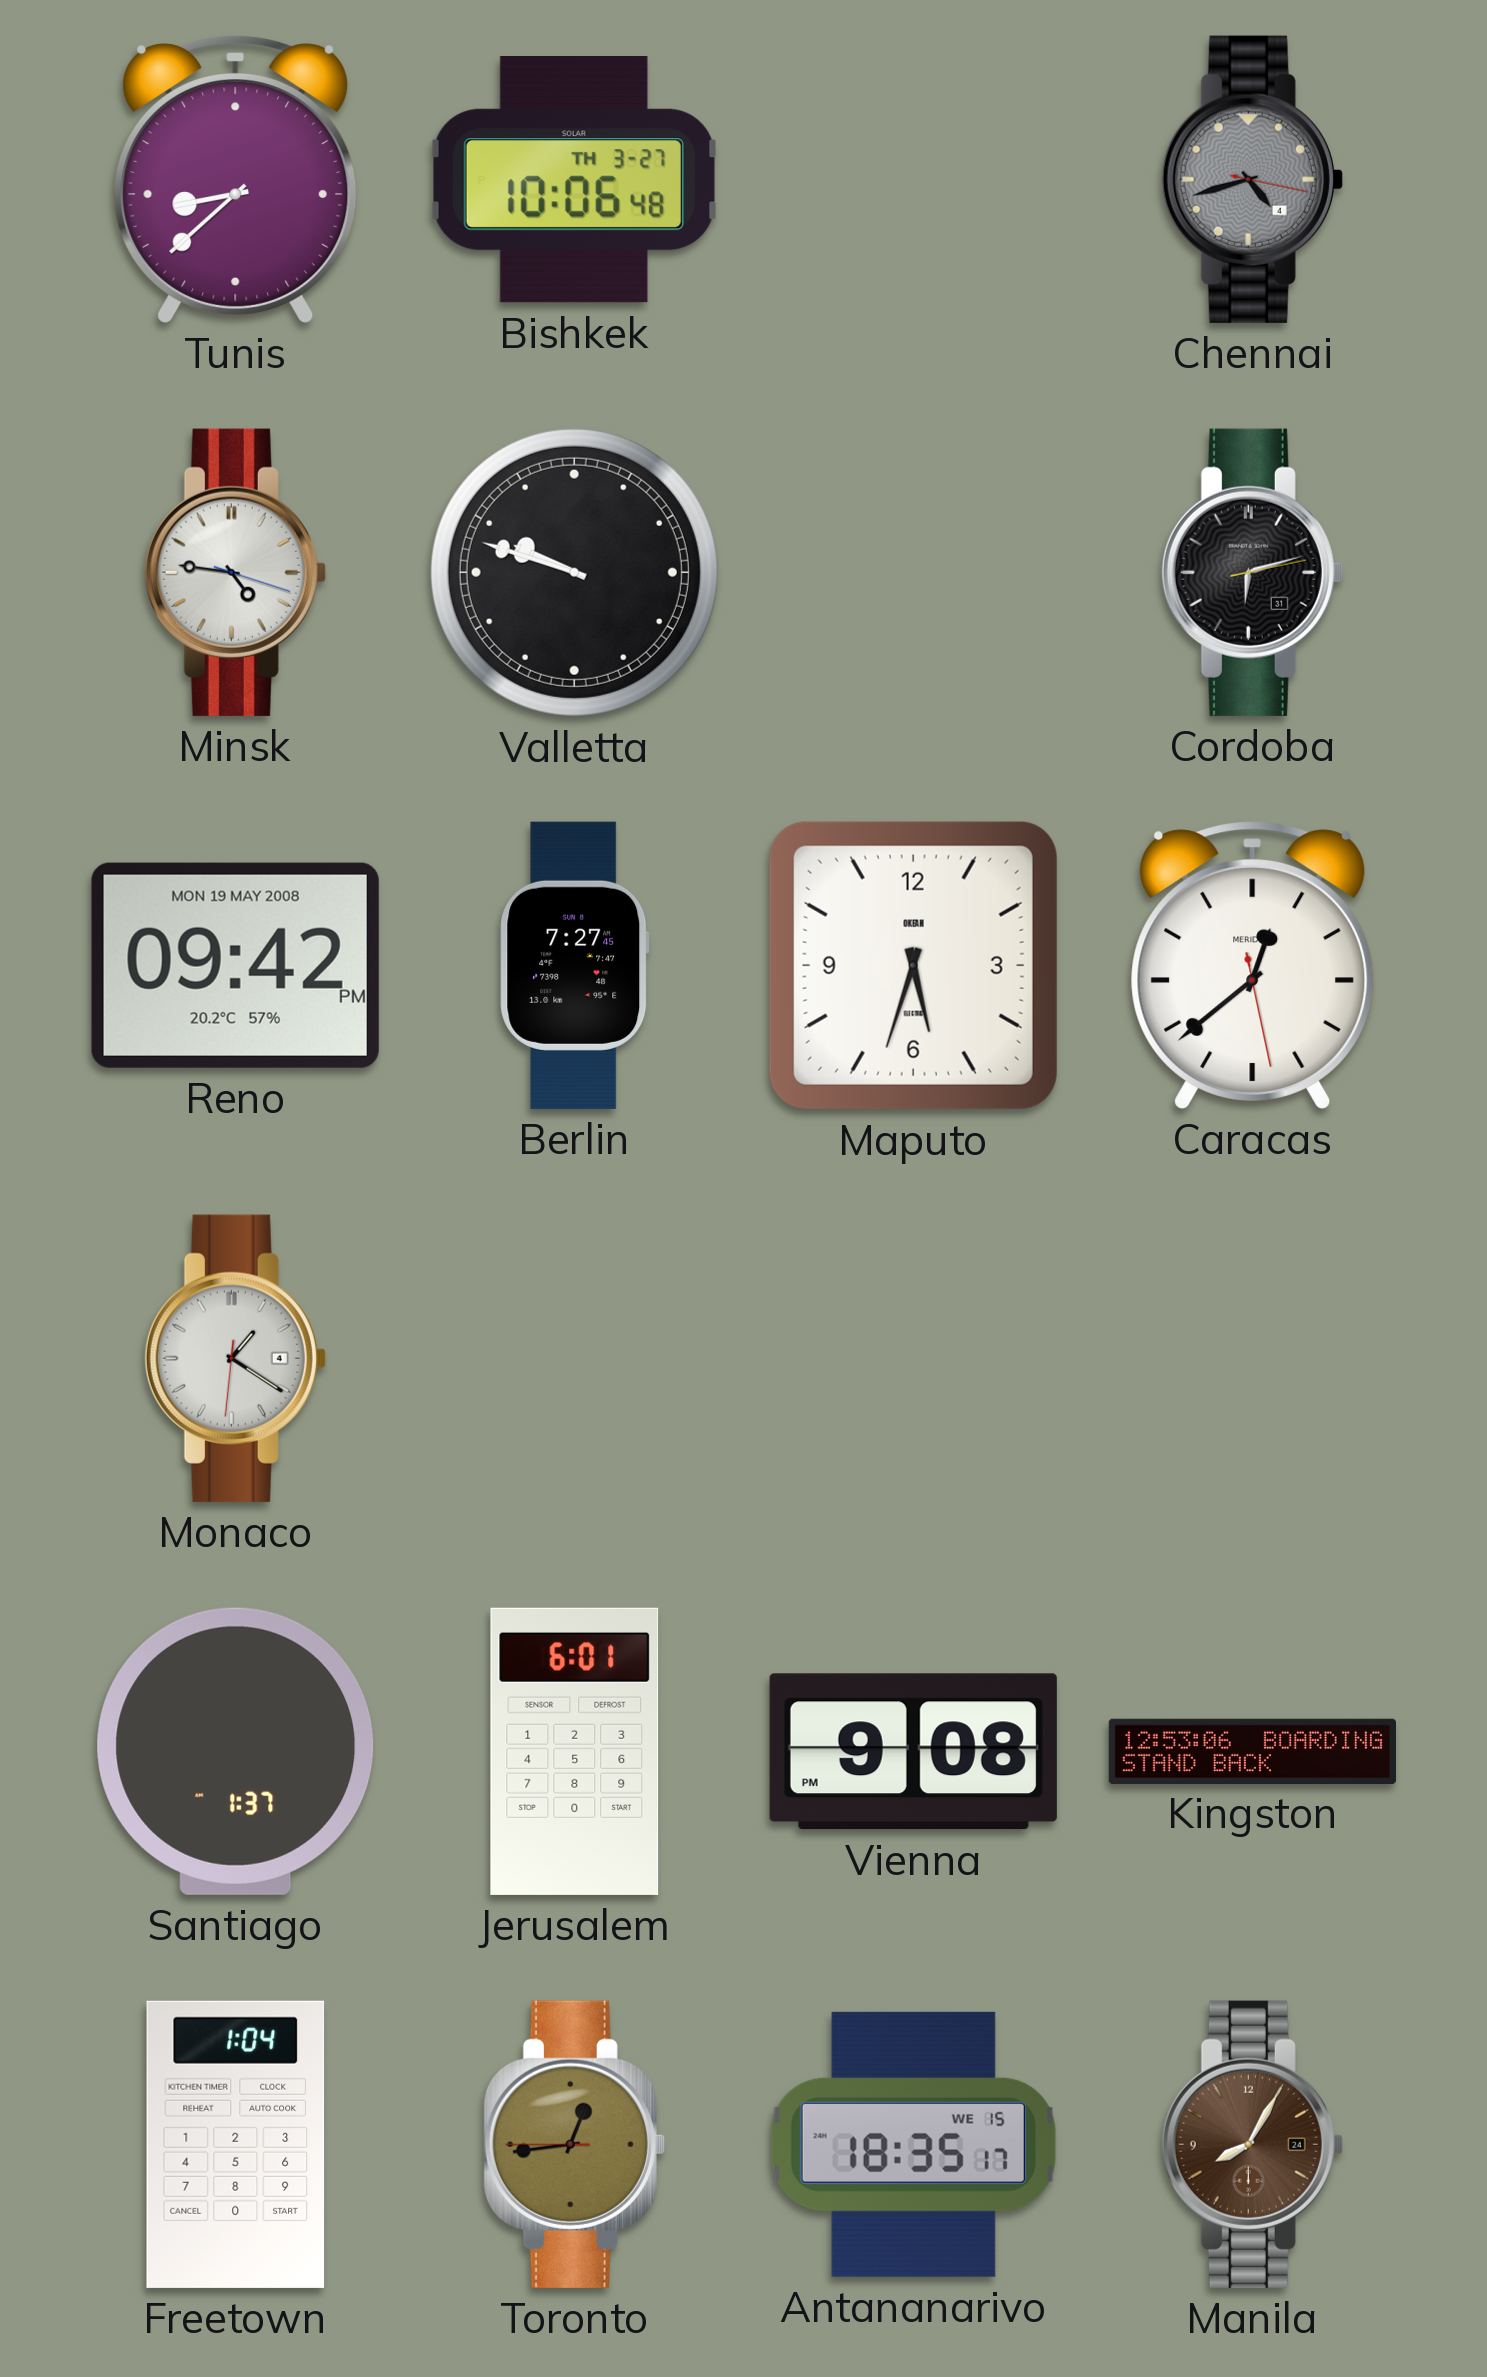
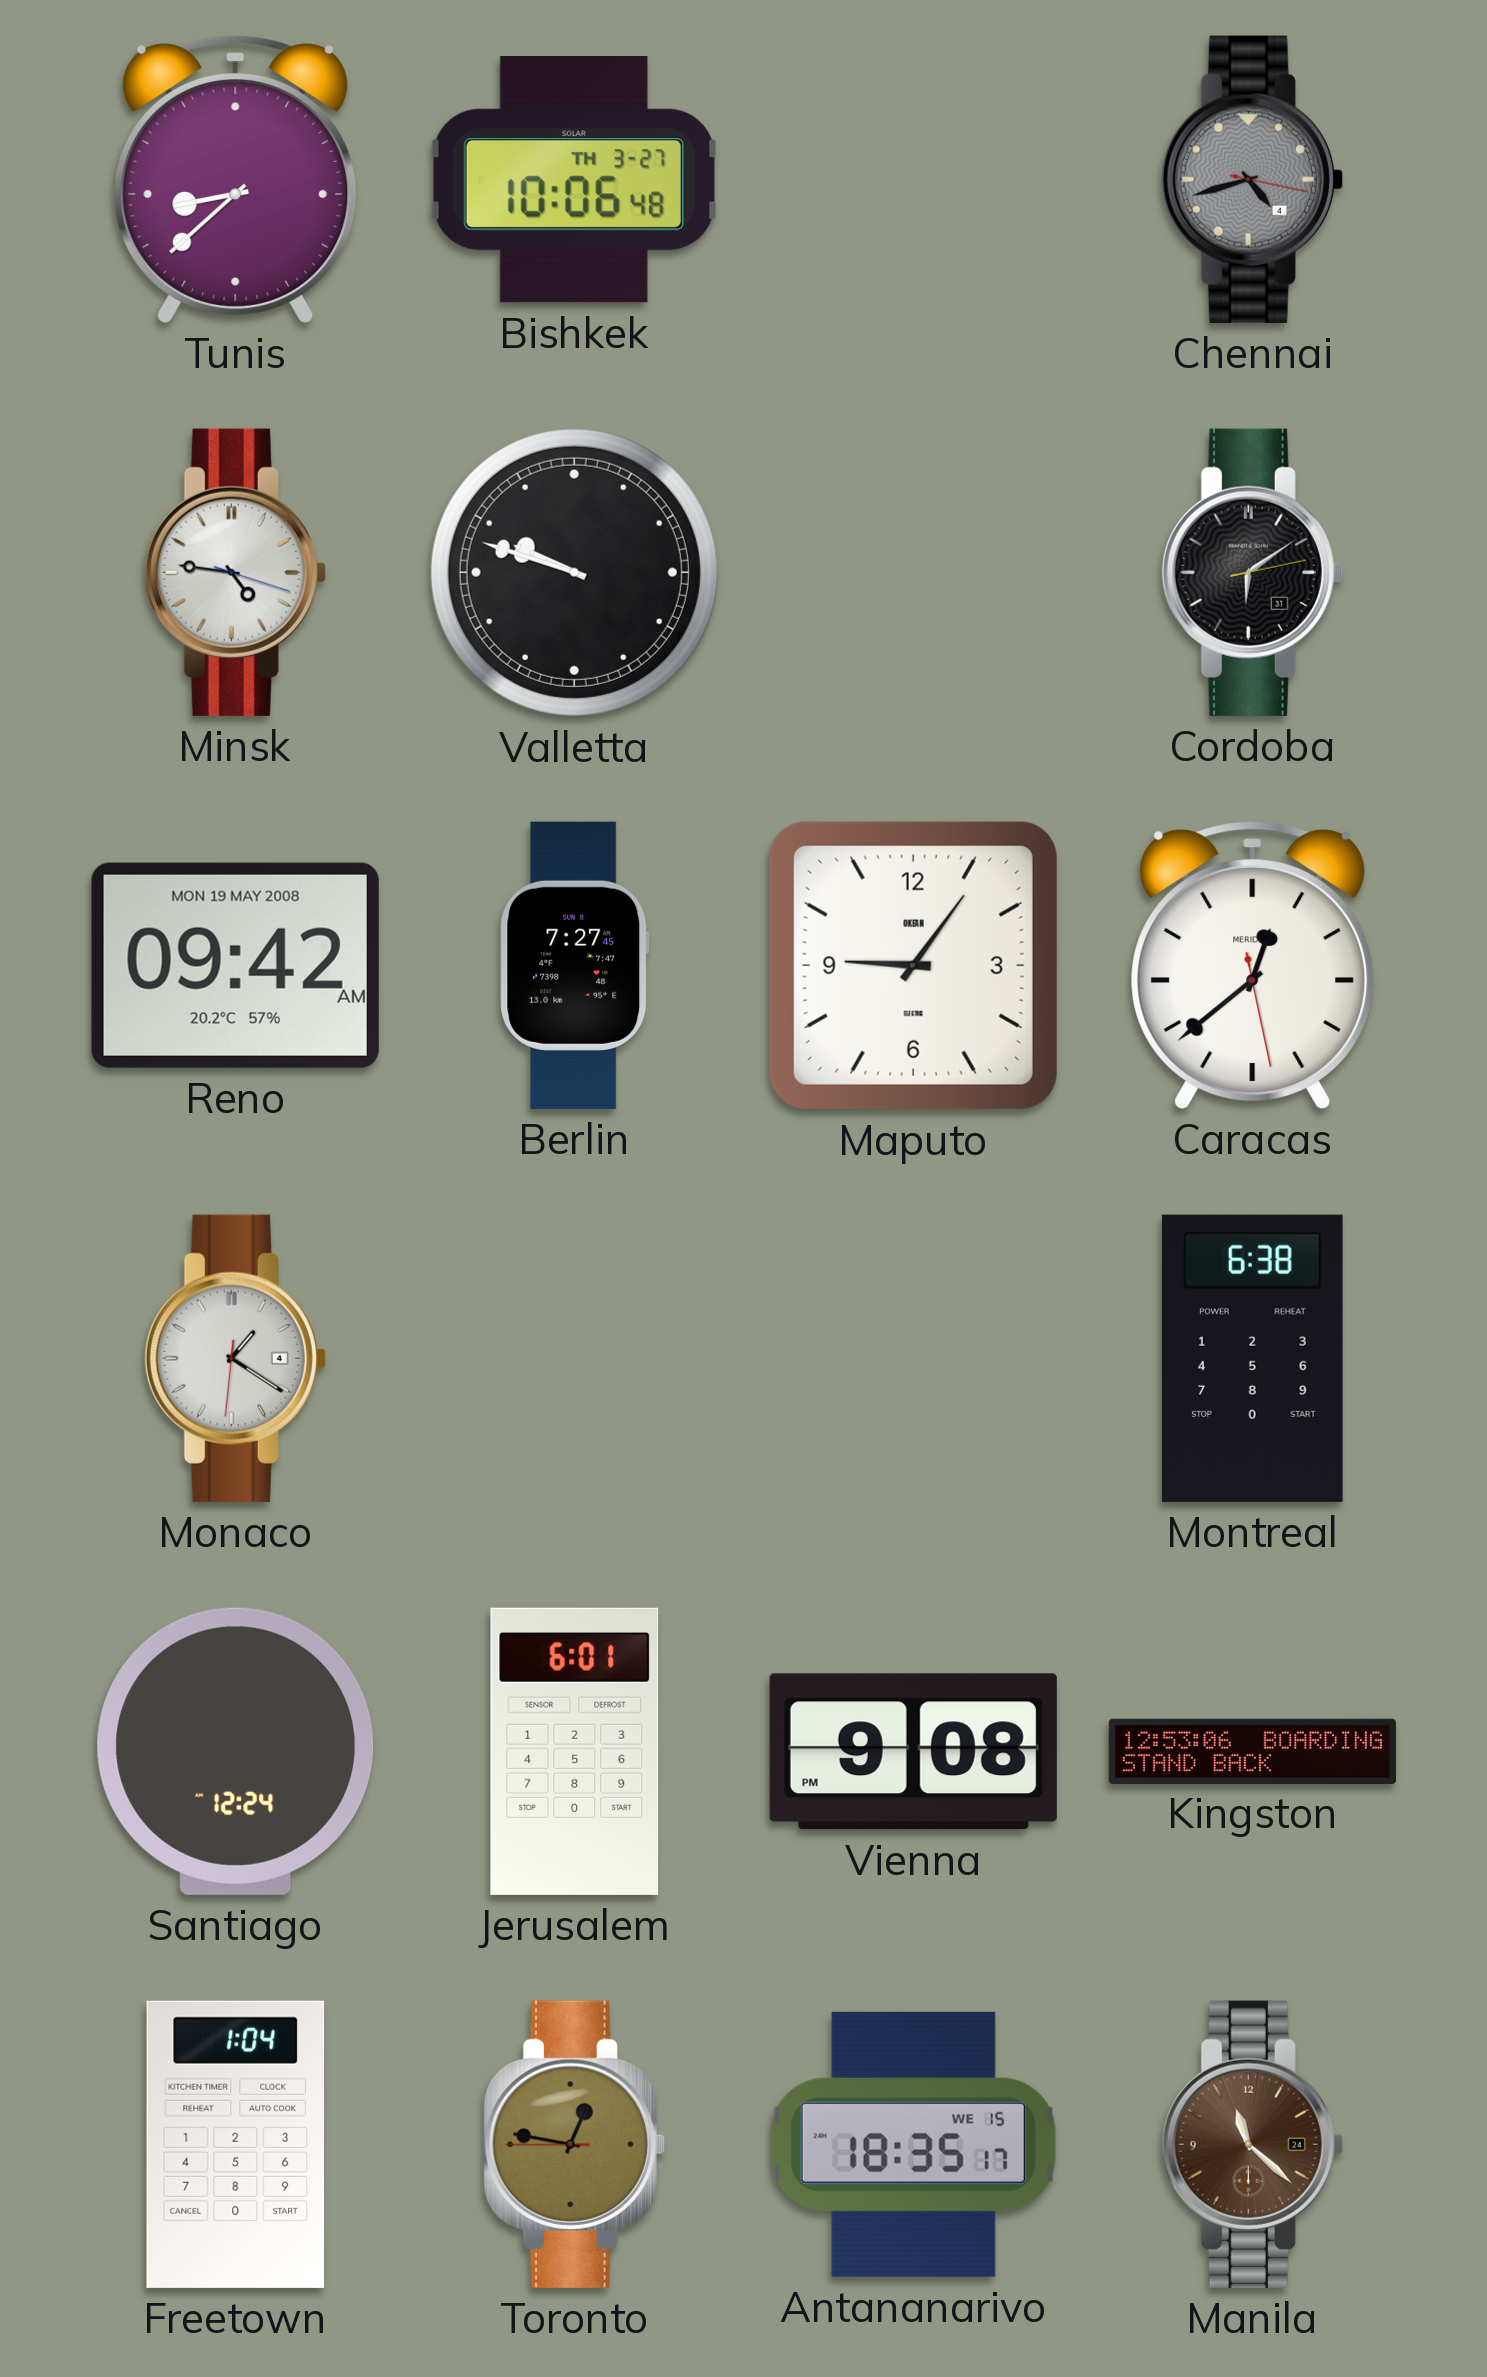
Cordoba: 6:12 -> 6:09 (1252, 572)
Reno: 09:42 PM -> 09:42 AM (235, 965)
Maputo: 5:33 -> 9:06 (913, 965)
Montreal: none -> 6:38 (1252, 1358)
Santiago: 1:37 -> 12:24 (236, 1751)
Toronto: 12:43 -> 12:46 (574, 2144)
Manila: 8:05 -> 11:22 (1252, 2144)
